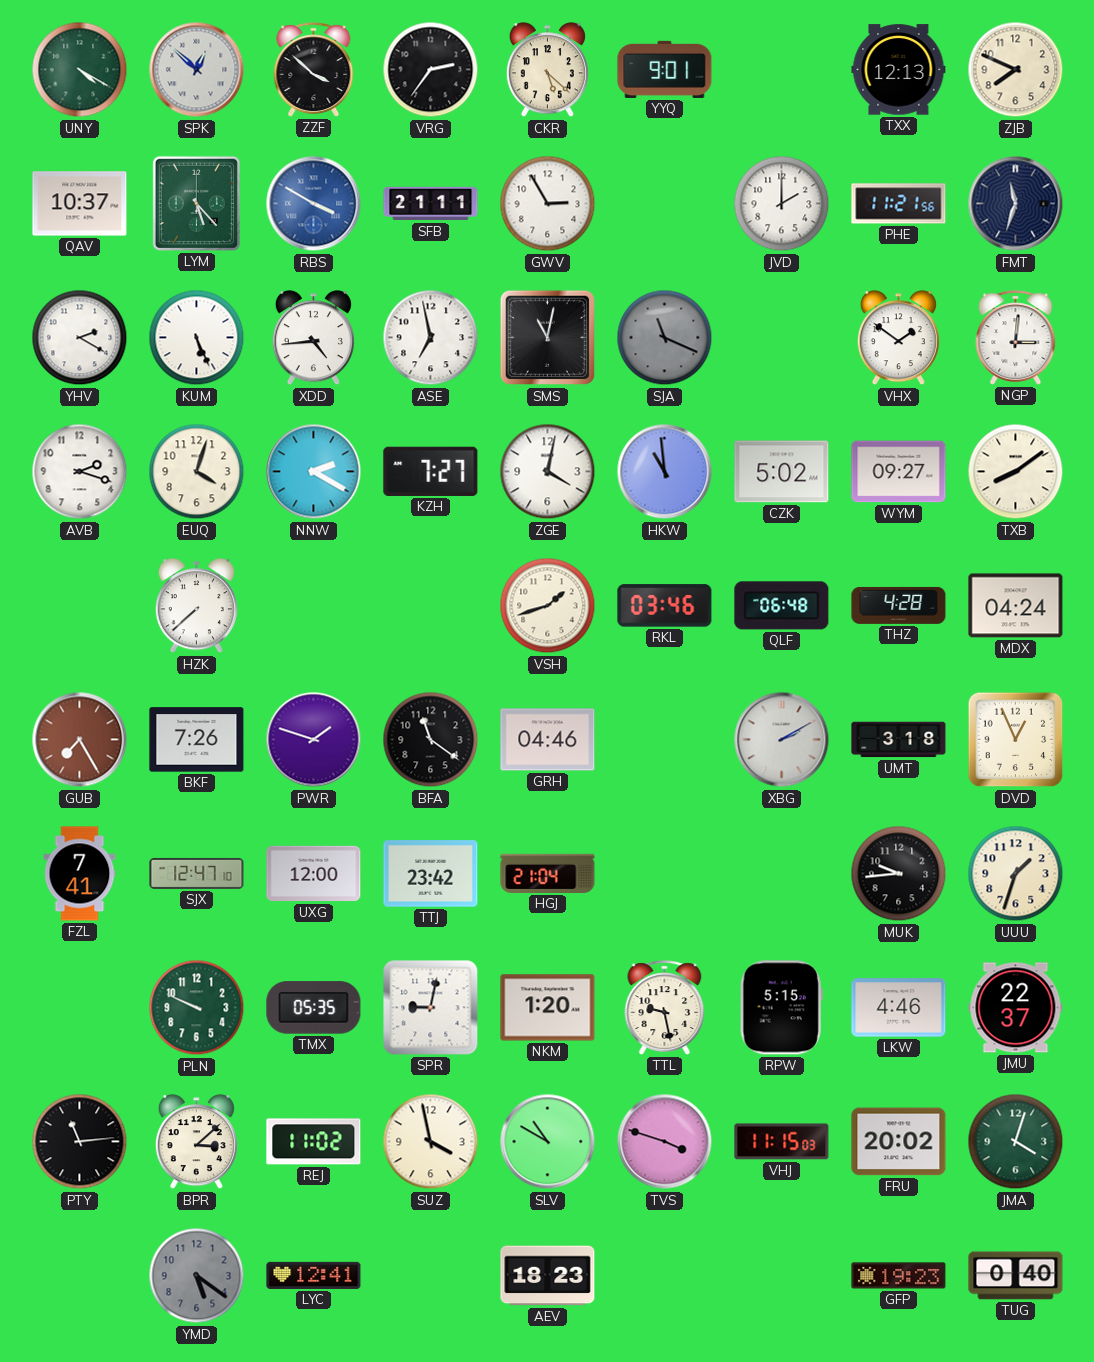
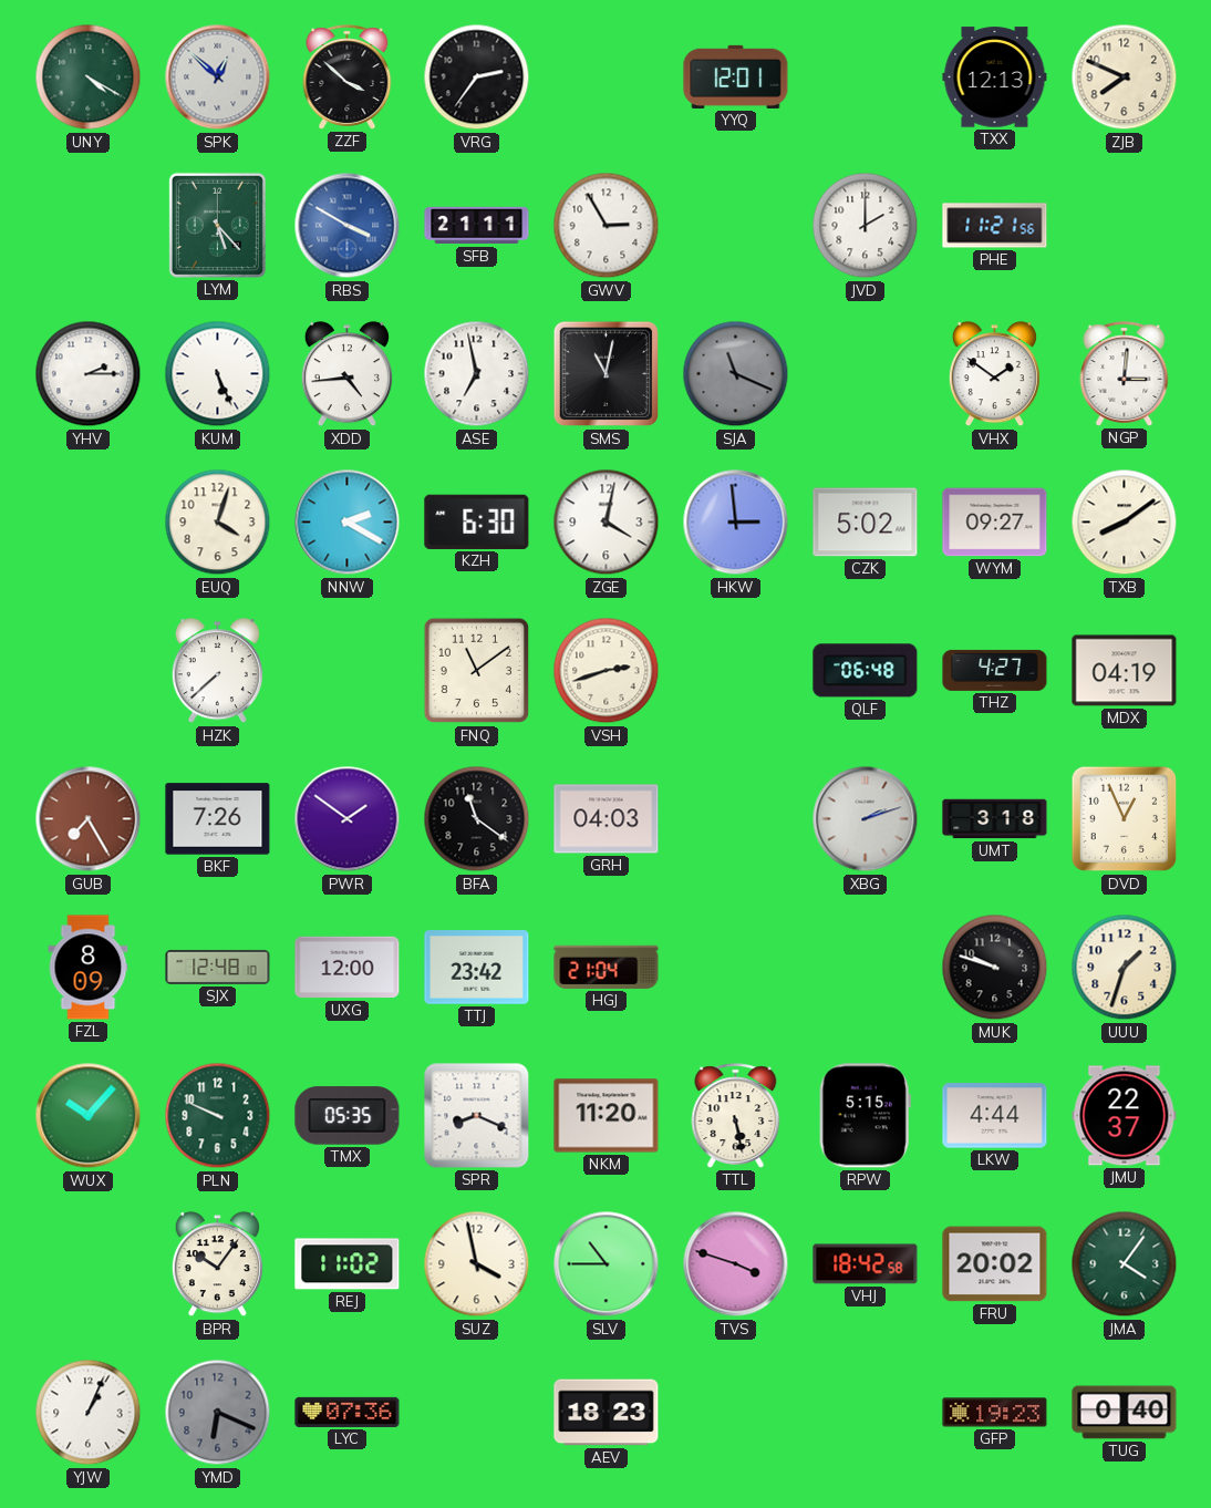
CKR: 5:22 -> none (547, 70)
YYQ: 9:01 -> 12:01 (736, 76)
QAV: 10:37 -> none (80, 204)
FMT: 11:33 -> none (1016, 204)
YHV: 2:20 -> 2:15 (89, 374)
AVB: 2:18 -> none (80, 472)
KZH: 7:27 -> 6:30 (477, 521)
HKW: 10:59 -> 2:59 (736, 523)
FNQ: none -> 11:09 (477, 671)
VSH: 1:42 -> 2:42 (607, 671)
RKL: 03:46 -> none (665, 606)
THZ: 4:28 -> 4:27 (995, 670)
MDX: 04:24 -> 04:19 (1125, 671)
PWR: 1:48 -> 1:51 (348, 819)
GRH: 04:46 -> 04:03 (607, 819)
XBG: 2:10 -> 2:12 (866, 819)
FZL: 7:41 -> 8:09 (89, 968)
SJX: 12:47 -> 12:48 (218, 967)
MUK: 9:44 -> 9:48 (995, 968)
WUX: none -> 10:07 (89, 1116)
SPR: 9:02 -> 8:19 (477, 1116)
NKM: 1:20 -> 11:20 (607, 1116)
TTL: 9:28 -> 5:28 (736, 1116)
LKW: 4:46 -> 4:44 (995, 1116)
PTY: 11:14 -> none (80, 1142)
BPR: 3:08 -> 10:06 (217, 1264)
SLV: 10:50 -> 10:45 (607, 1264)
VHJ: 11:15 -> 18:42 (866, 1264)
JMA: 4:03 -> 4:06 (1125, 1264)
YJW: none -> 1:04 (89, 1413)
YMD: 5:21 -> 6:19 (218, 1413)
LYC: 12:41 -> 07:36 (348, 1412)
